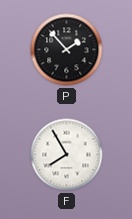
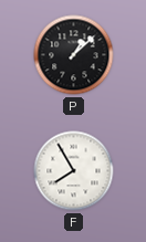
P: 1:53 -> 1:08 (74, 55)
